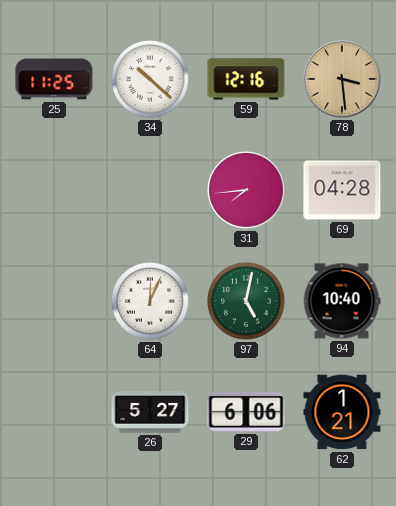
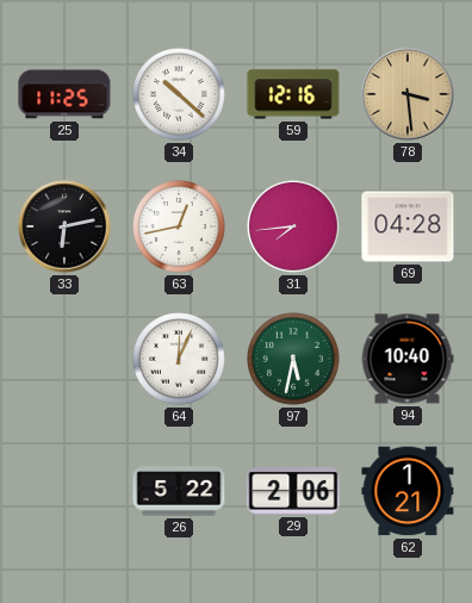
33: none -> 6:13 (64, 226)
63: none -> 12:43 (179, 226)
97: 5:02 -> 5:32 (293, 359)
26: 5:27 -> 5:22 (179, 491)
29: 6:06 -> 2:06 (293, 492)
